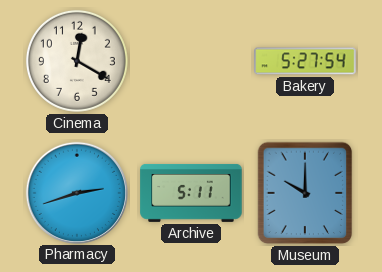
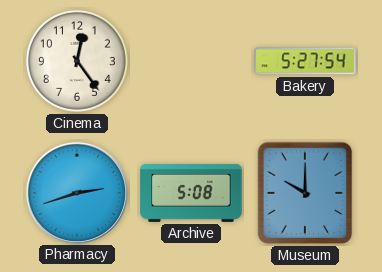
Cinema: 12:20 -> 12:24 (77, 61)
Archive: 5:11 -> 5:08 (191, 193)
